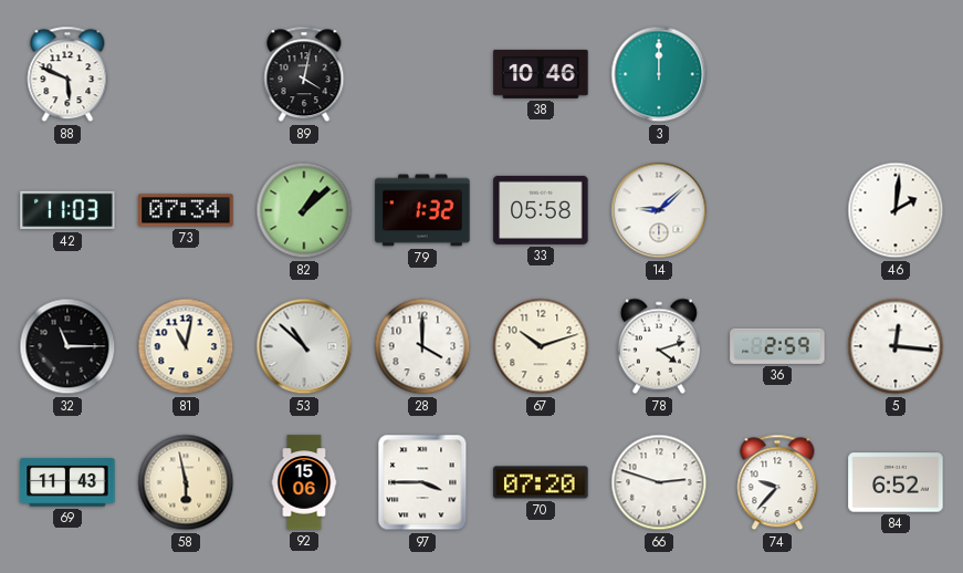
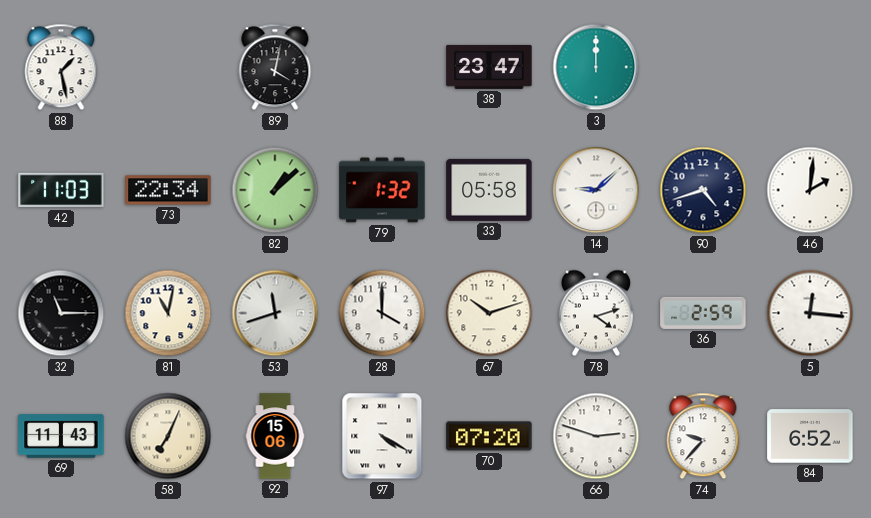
88: 5:49 -> 1:28 (61, 67)
38: 10:46 -> 23:47 (489, 67)
73: 07:34 -> 22:34 (168, 190)
90: none -> 4:42 (703, 190)
53: 10:52 -> 11:42 (275, 313)
58: 5:58 -> 7:04 (168, 436)
97: 3:45 -> 4:20 (382, 436)
